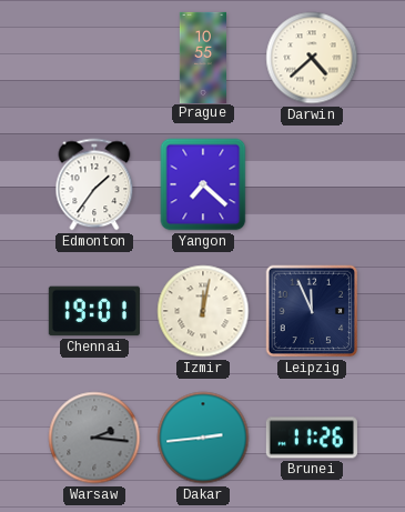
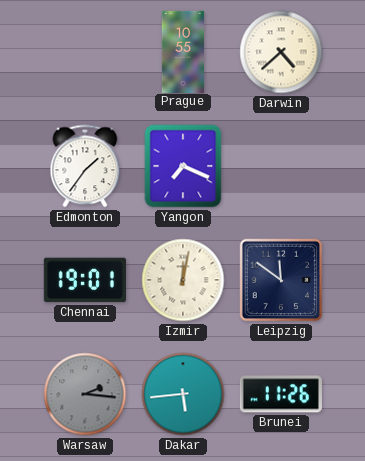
Yangon: 7:22 -> 7:19 (183, 166)
Leipzig: 11:56 -> 11:51 (281, 280)
Dakar: 2:44 -> 5:44 (183, 394)
